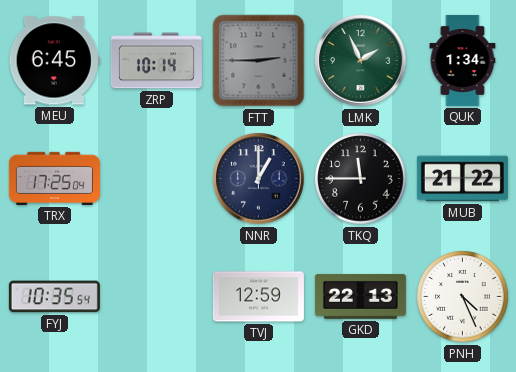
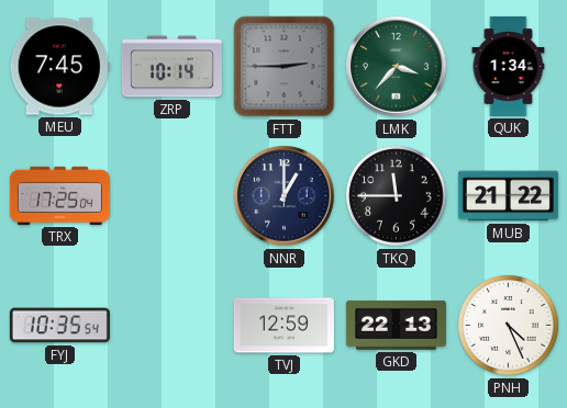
MEU: 6:45 -> 7:45 (59, 67)
LMK: 1:56 -> 3:37 (397, 67)
